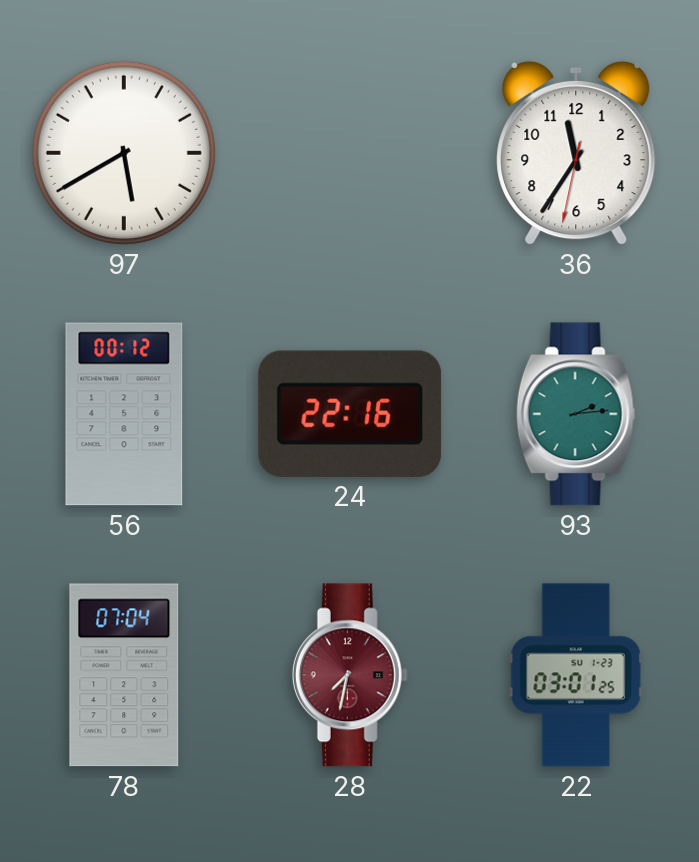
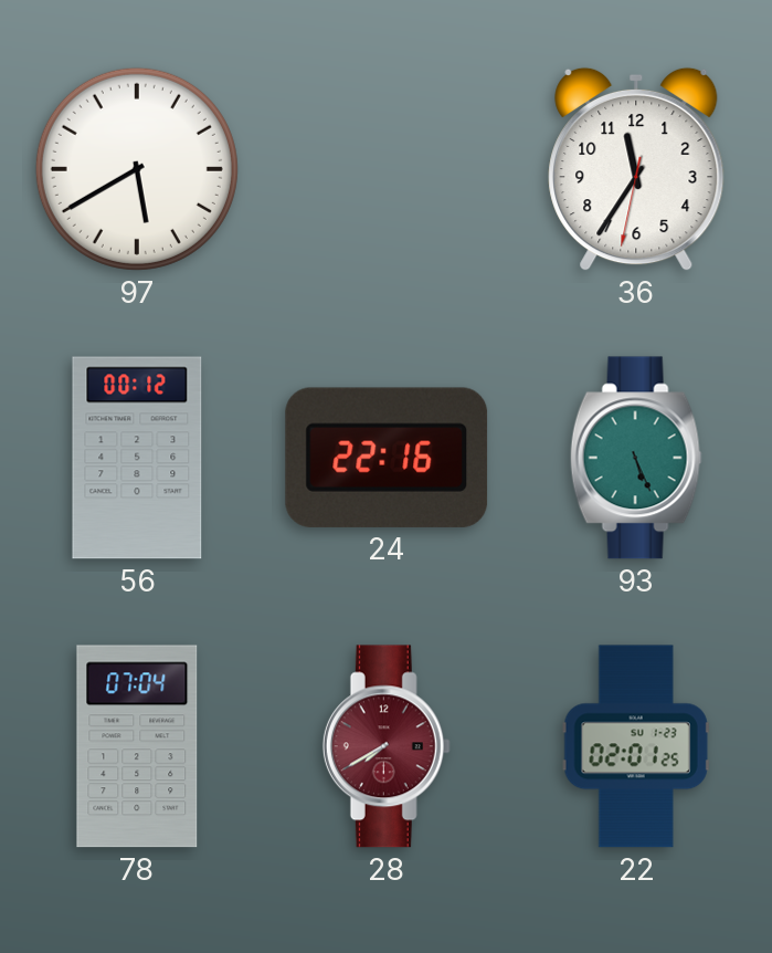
93: 2:14 -> 5:26 (636, 458)
28: 7:32 -> 7:40 (387, 746)
22: 03:01 -> 02:01 (636, 746)
